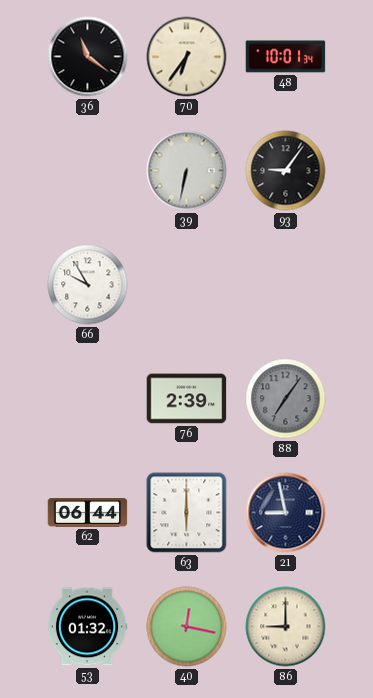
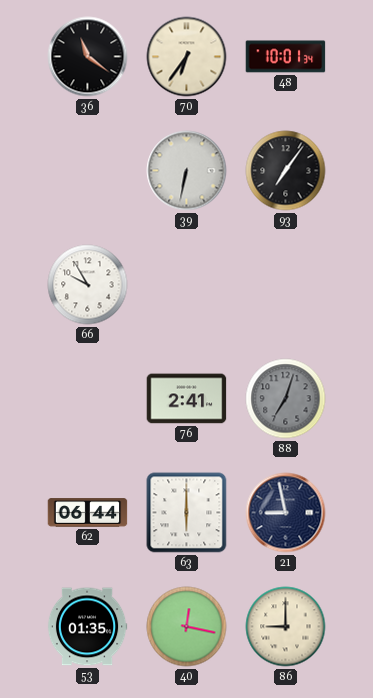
93: 9:06 -> 7:06 (286, 171)
76: 2:39 -> 2:41 (187, 399)
88: 7:06 -> 7:03 (286, 399)
53: 01:32 -> 01:35 (87, 627)
